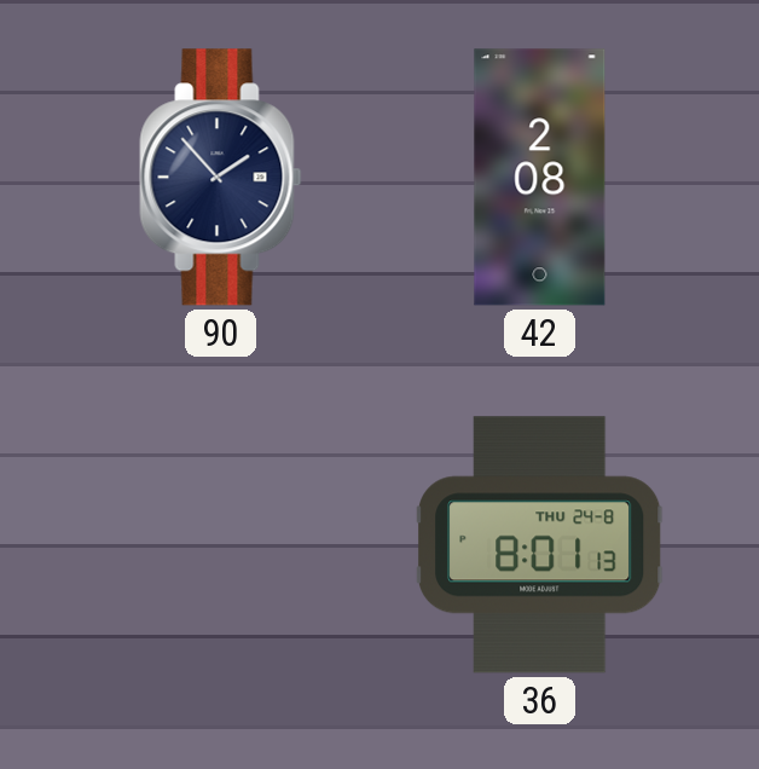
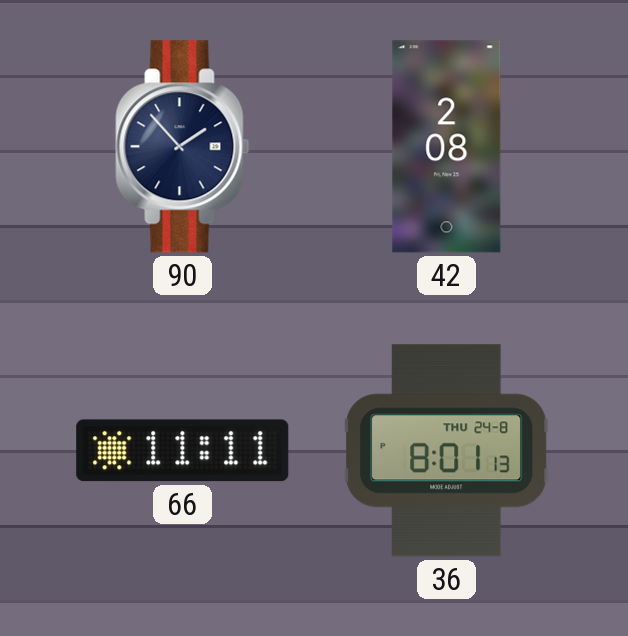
66: none -> 11:11 (183, 451)
